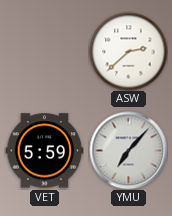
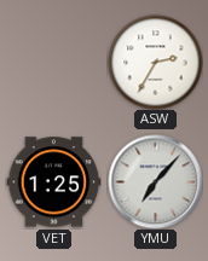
ASW: 2:38 -> 2:35 (155, 62)
VET: 5:59 -> 1:25 (53, 182)
